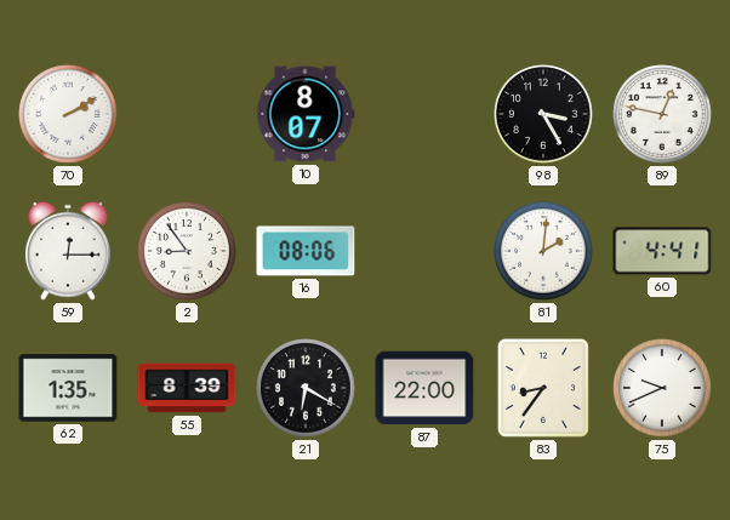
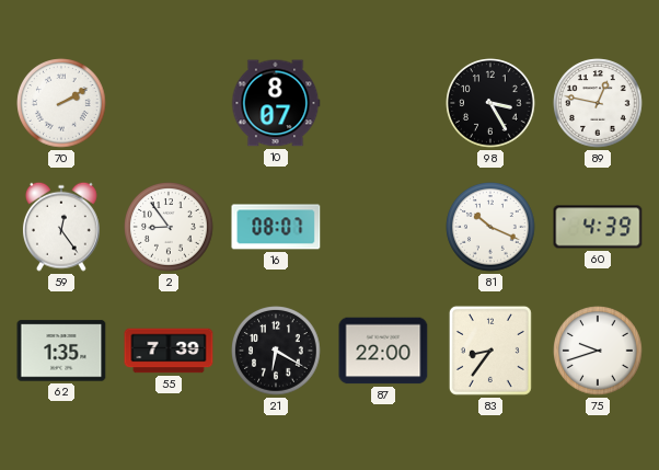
59: 12:15 -> 12:24 (61, 227)
16: 08:06 -> 08:07 (276, 227)
81: 2:01 -> 10:19 (490, 227)
60: 4:41 -> 4:39 (598, 227)
55: 8:39 -> 7:39 (169, 351)
75: 9:41 -> 9:42 (598, 351)
